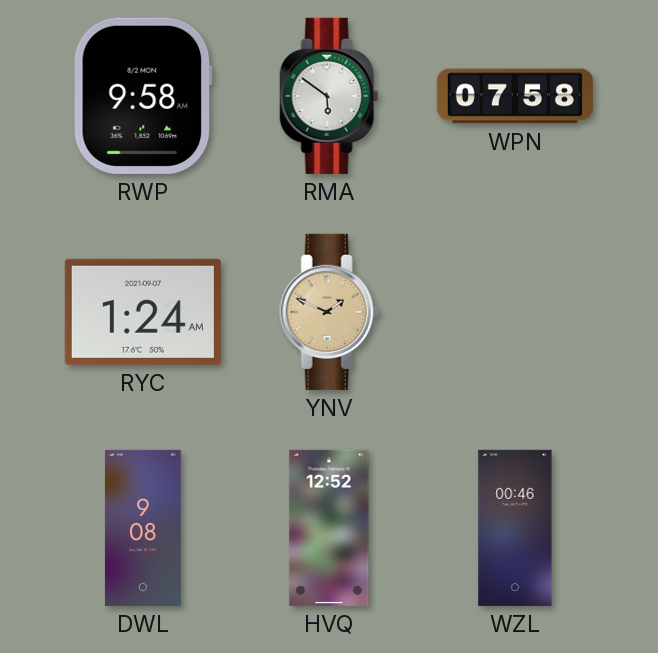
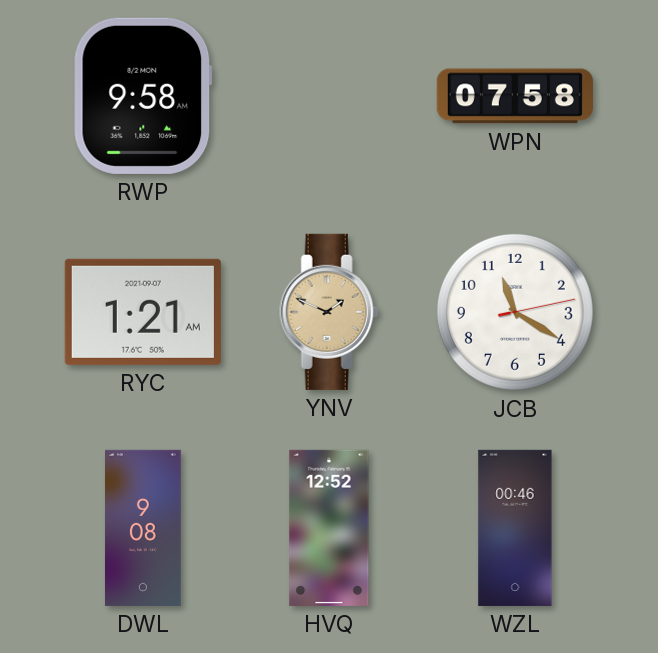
RMA: 5:51 -> none (329, 96)
RYC: 1:24 -> 1:21 (143, 312)
JCB: none -> 11:20 (515, 312)
